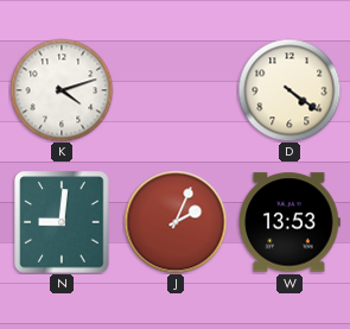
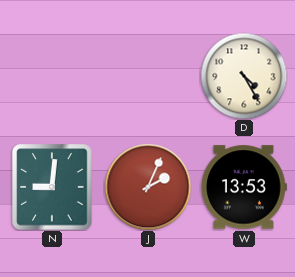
K: 4:12 -> none (62, 90)
D: 4:21 -> 4:25 (244, 76)
